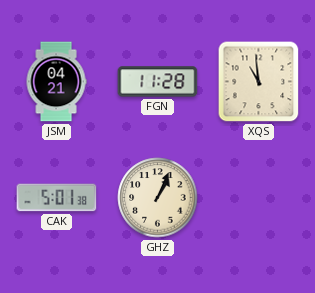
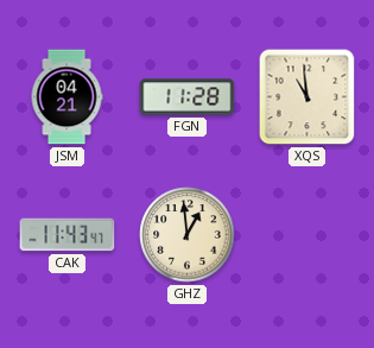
CAK: 5:01 -> 11:43 (68, 235)
GHZ: 1:04 -> 12:59 (188, 235)
